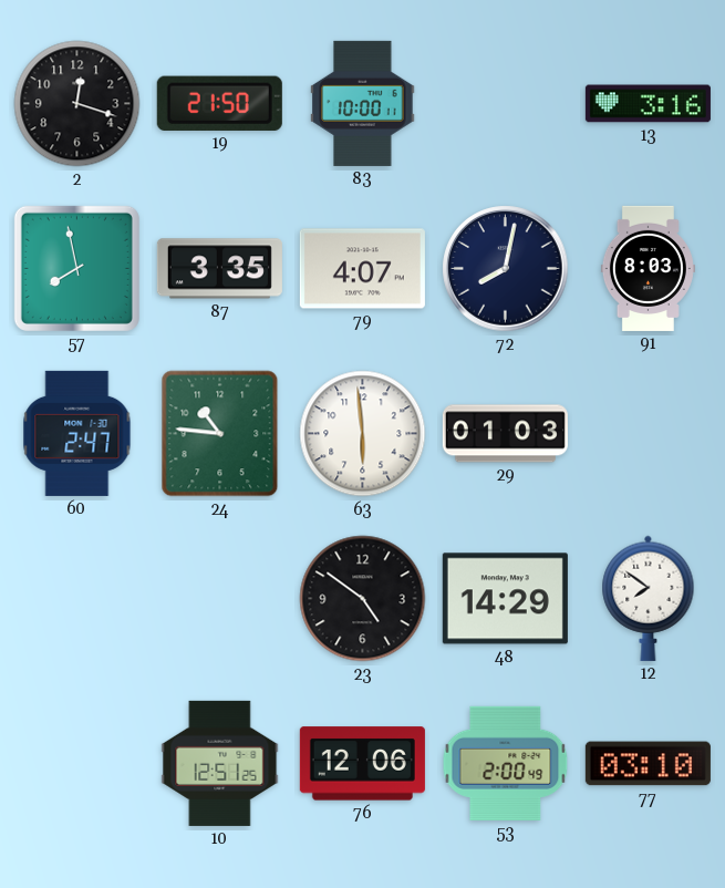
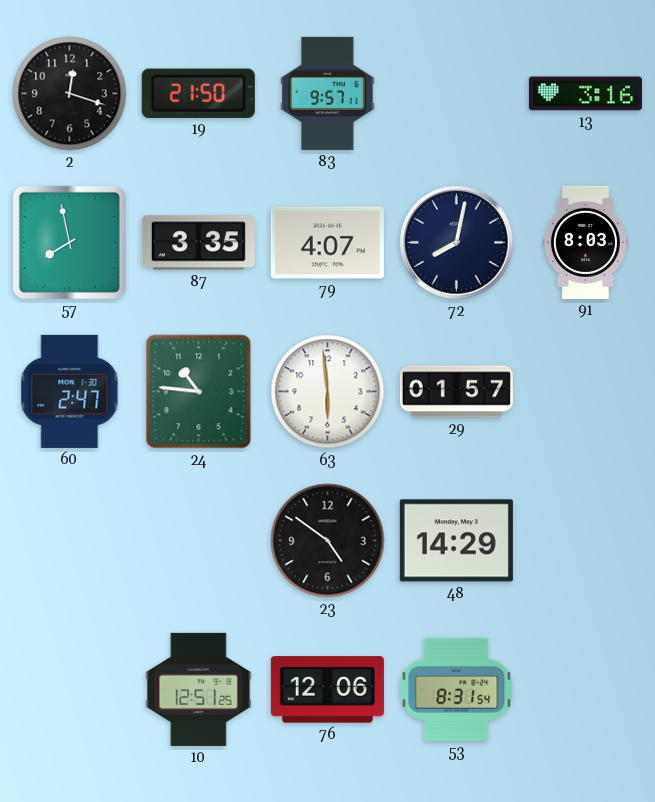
83: 10:00 -> 9:57 (328, 93)
29: 01:03 -> 01:57 (456, 392)
12: 7:51 -> none (649, 598)
53: 2:00 -> 8:31 (457, 689)
77: 03:10 -> none (648, 764)
